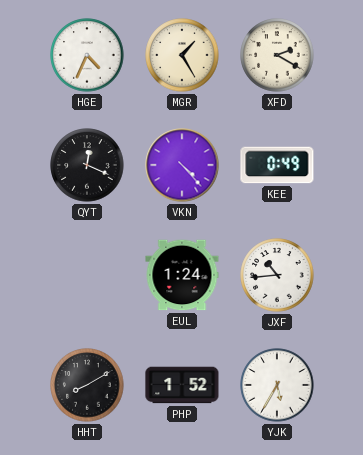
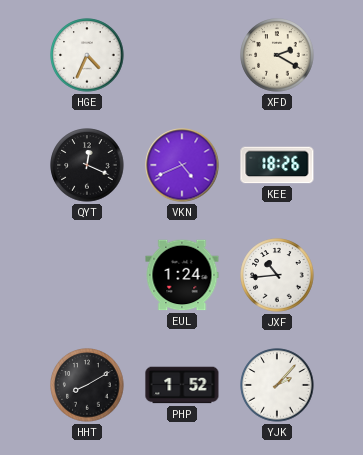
MGR: 1:25 -> none (182, 55)
VKN: 4:23 -> 4:41 (182, 165)
KEE: 0:49 -> 18:26 (277, 165)
YJK: 5:35 -> 2:07 (277, 385)
